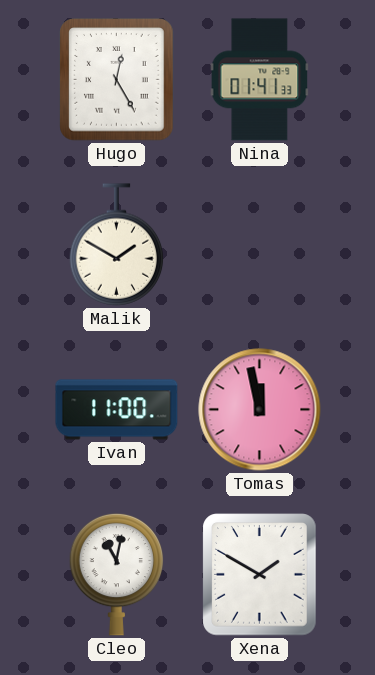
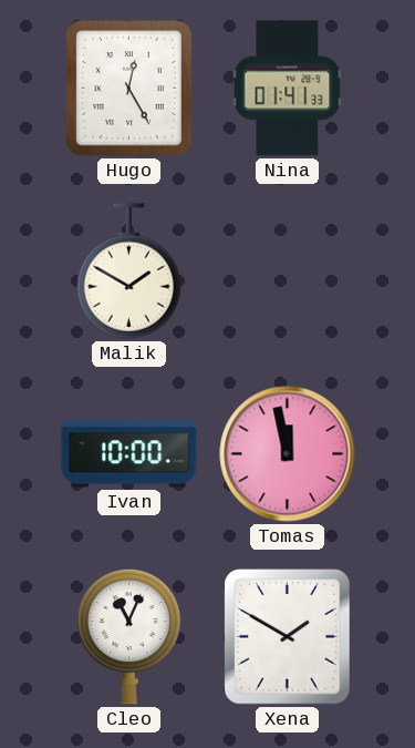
Ivan: 11:00 -> 10:00 (129, 454)
Cleo: 11:02 -> 11:04 (129, 636)
